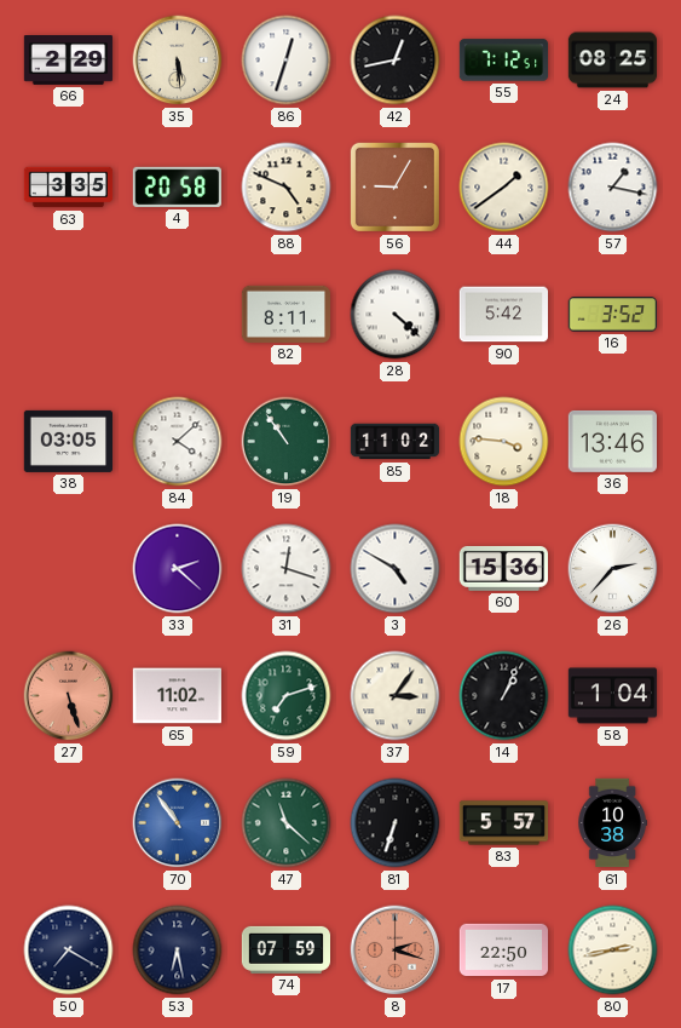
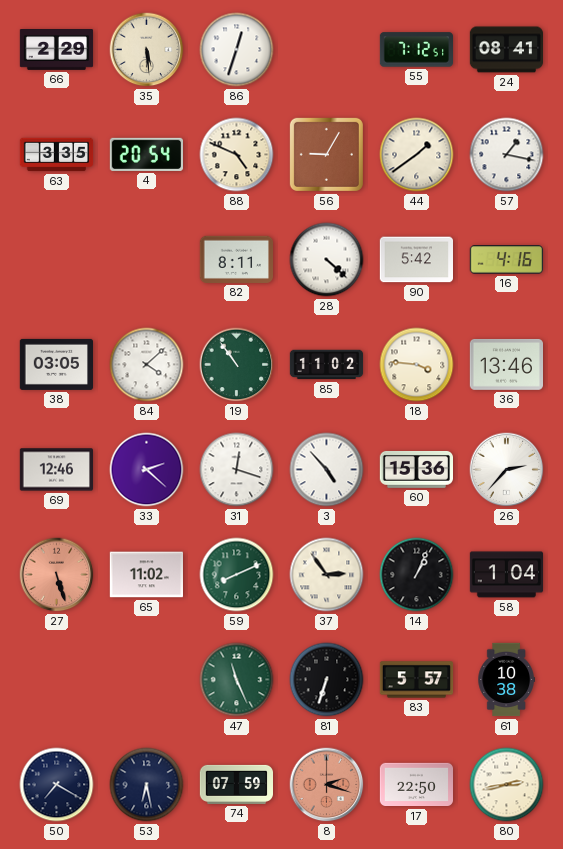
42: 12:43 -> none (396, 61)
24: 08:25 -> 08:41 (507, 50)
4: 20:58 -> 20:54 (146, 154)
16: 3:52 -> 4:16 (506, 260)
69: none -> 12:46 (56, 470)
3: 4:50 -> 4:53 (327, 470)
59: 7:12 -> 8:11 (237, 575)
37: 3:06 -> 2:54 (327, 575)
70: 10:54 -> none (178, 823)
47: 11:22 -> 11:26 (237, 680)
